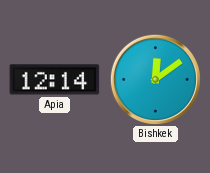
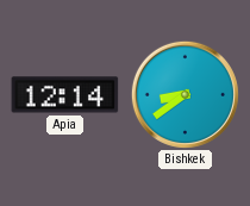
Bishkek: 12:09 -> 8:39 (185, 94)
